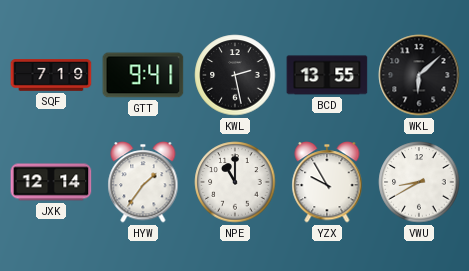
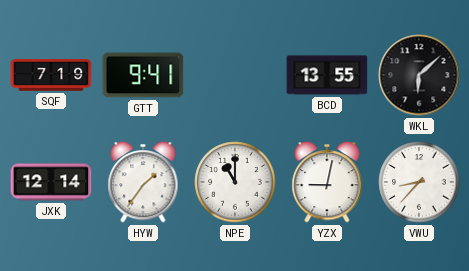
KWL: 2:28 -> none (235, 75)
YZX: 9:55 -> 9:02 (327, 182)
VWU: 8:40 -> 8:37 (419, 182)
